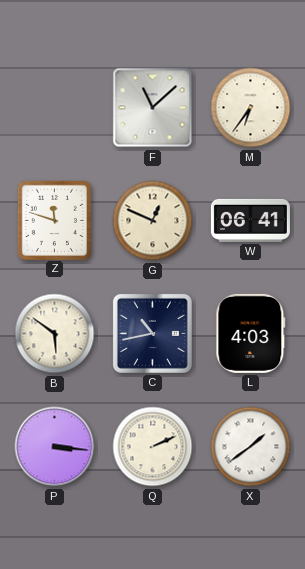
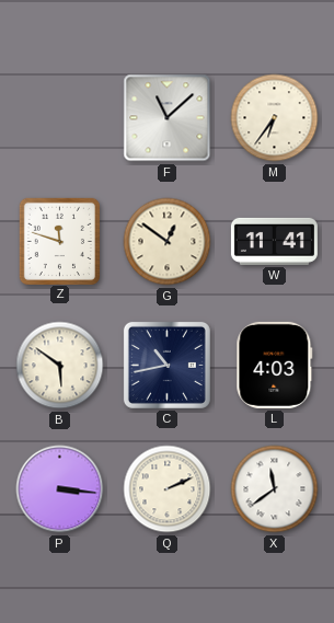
G: 12:49 -> 12:51 (168, 242)
W: 06:41 -> 11:41 (274, 241)
X: 1:39 -> 11:39 (275, 489)
